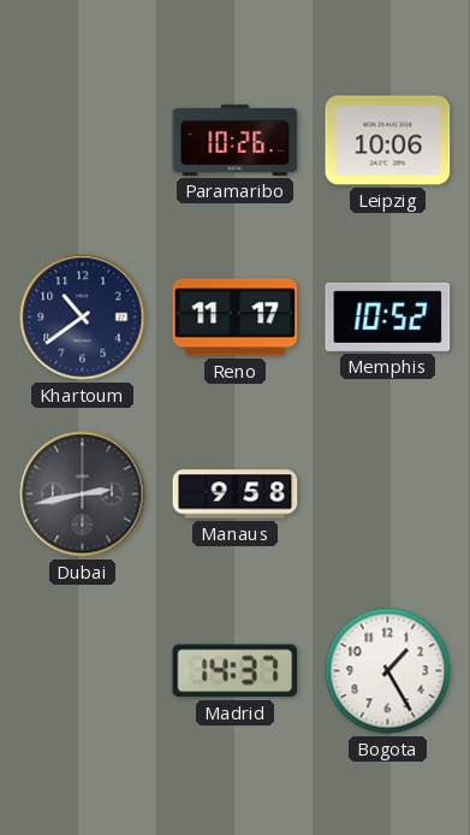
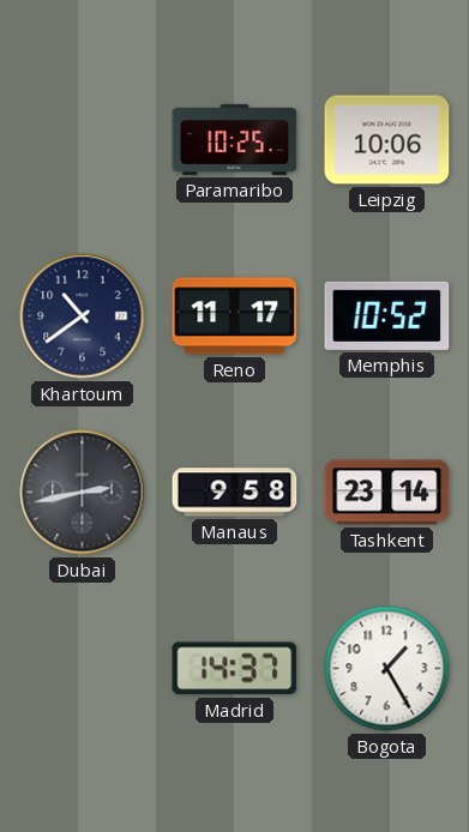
Paramaribo: 10:26 -> 10:25 (235, 139)
Tashkent: none -> 23:14 (387, 493)
